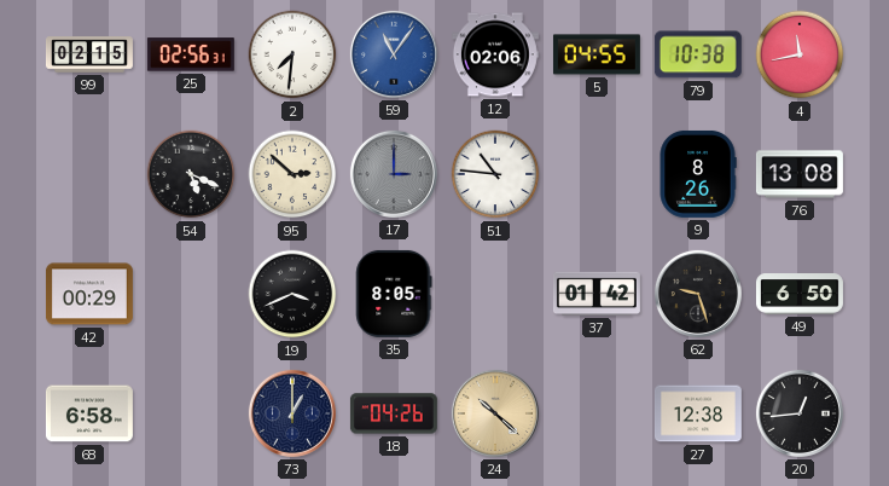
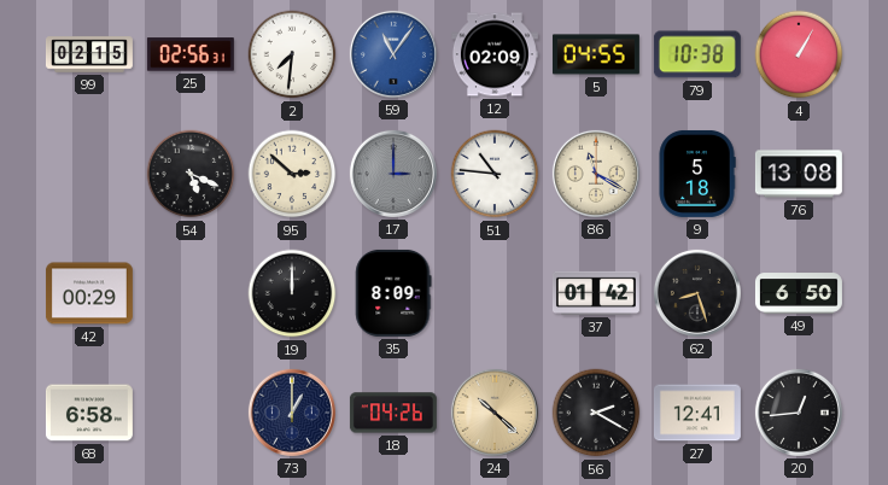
12: 02:06 -> 02:09 (495, 54)
4: 11:43 -> 1:05 (799, 54)
86: none -> 11:20 (596, 174)
9: 8:26 -> 5:18 (697, 174)
19: 3:41 -> 12:00 (292, 293)
35: 8:05 -> 8:09 (393, 293)
62: 9:27 -> 8:27 (697, 293)
56: none -> 2:20 (596, 413)
27: 12:38 -> 12:41 (697, 413)
